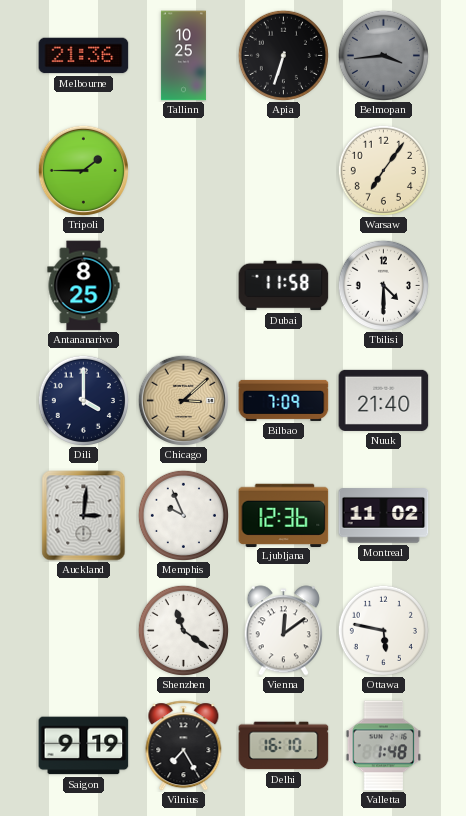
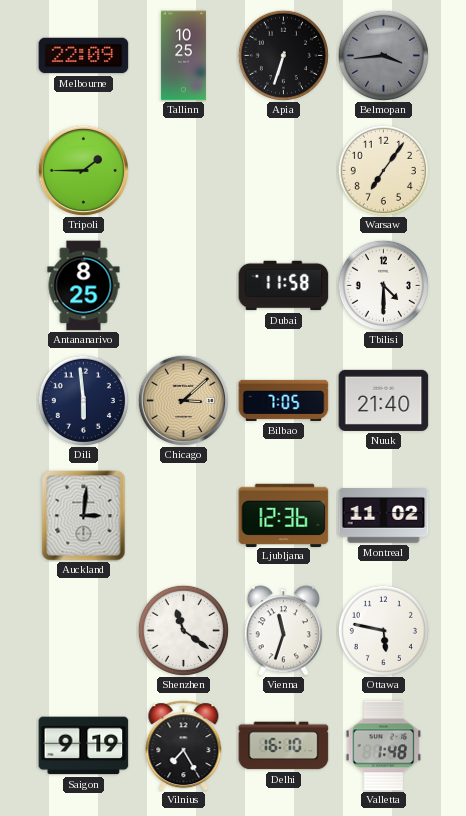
Melbourne: 21:36 -> 22:09 (84, 56)
Dili: 4:00 -> 5:59 (83, 400)
Bilbao: 7:09 -> 7:05 (284, 400)
Memphis: 9:56 -> none (183, 515)
Vienna: 12:09 -> 11:33 (283, 631)
